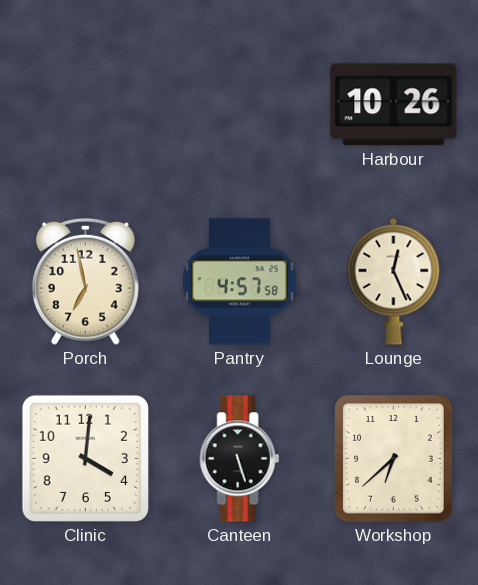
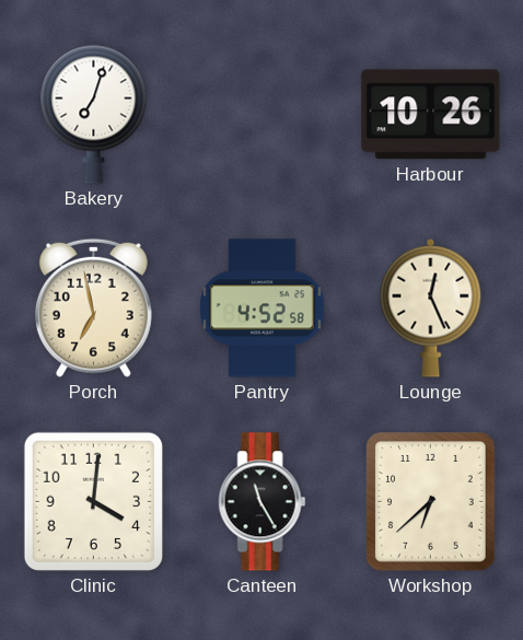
Bakery: none -> 7:03 (94, 114)
Pantry: 4:57 -> 4:52 (263, 309)
Canteen: 5:27 -> 11:25 (263, 502)
